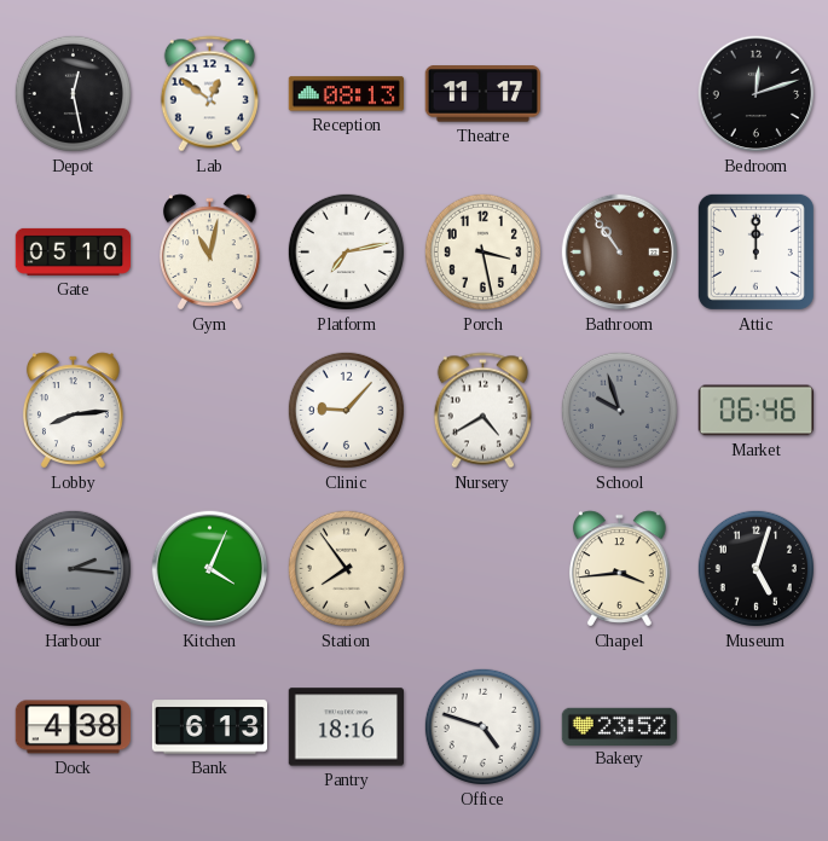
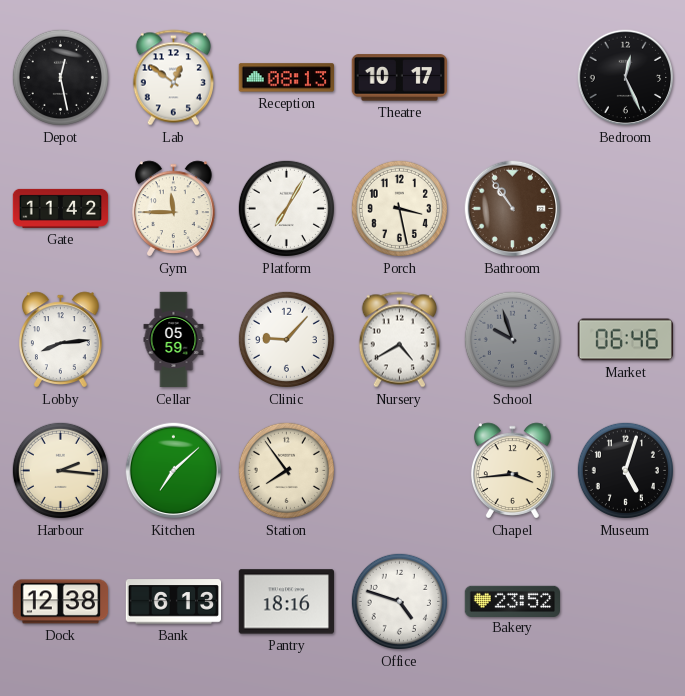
Theatre: 11:17 -> 10:17 (399, 78)
Bedroom: 12:12 -> 12:26 (626, 78)
Gate: 05:10 -> 11:42 (61, 208)
Gym: 11:02 -> 11:45 (174, 209)
Platform: 7:13 -> 7:05 (286, 208)
Attic: 12:00 -> none (755, 251)
Cellar: none -> 05:59 (174, 340)
Harbour dial: grey -> cream (60, 470)
Kitchen: 4:04 -> 7:08 (174, 471)
Dock: 4:38 -> 12:38 (60, 602)
